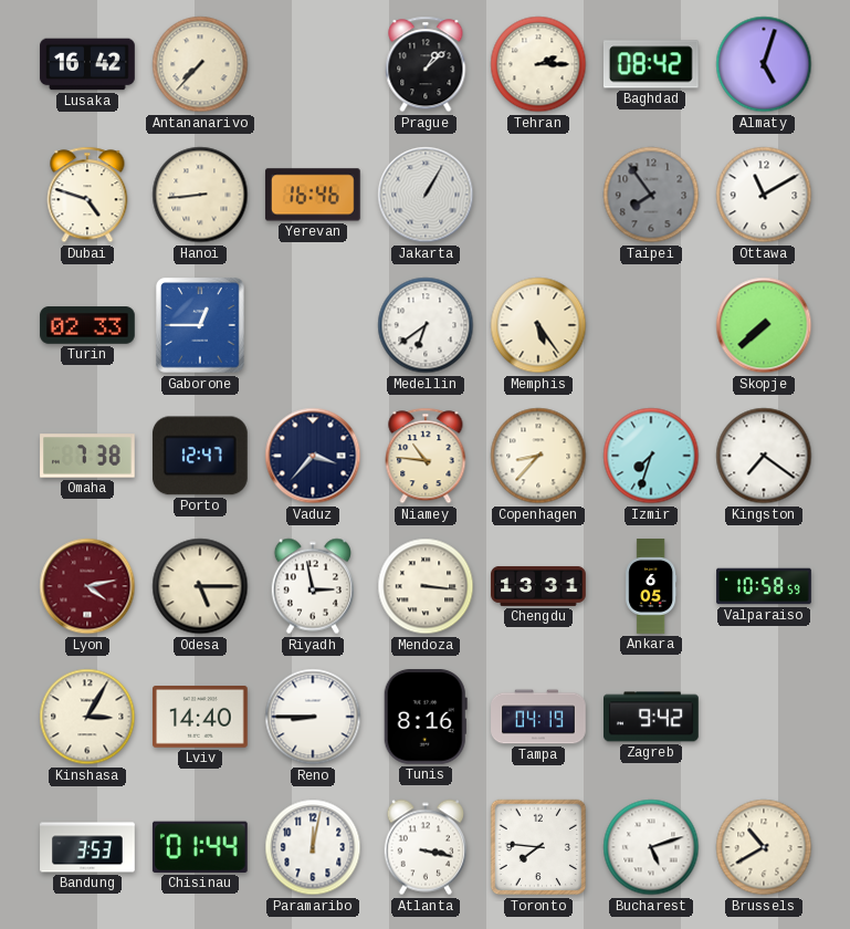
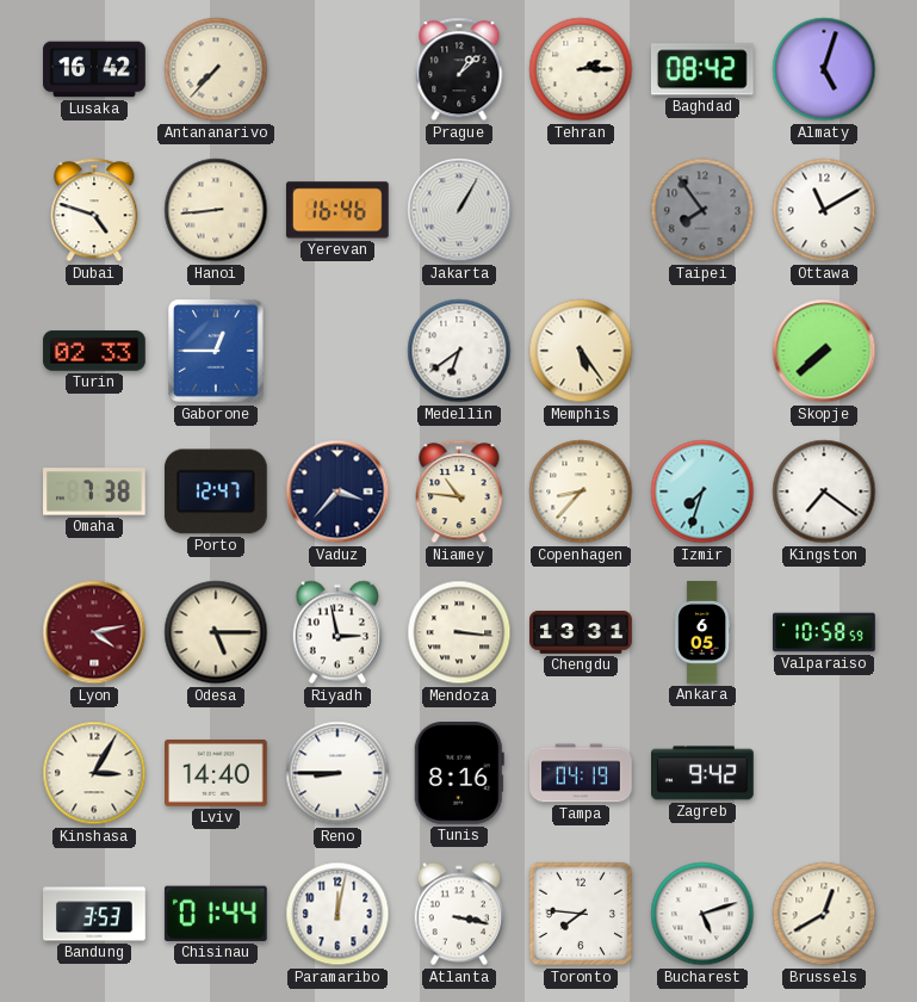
Brussels: 10:40 -> 12:40 (824, 914)
